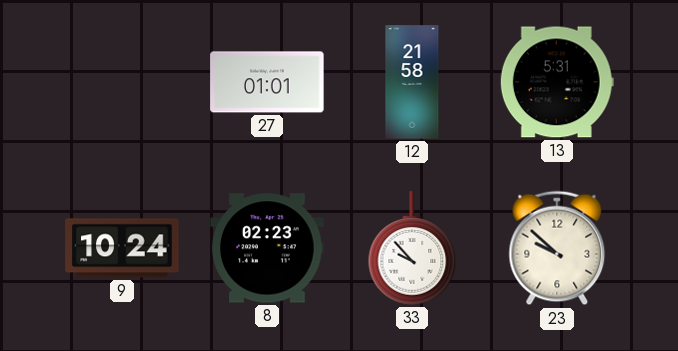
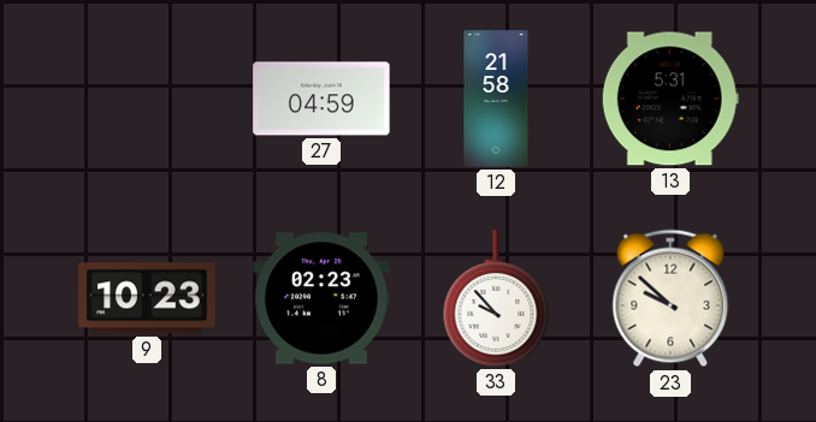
27: 01:01 -> 04:59 (321, 99)
9: 10:24 -> 10:23 (147, 298)
